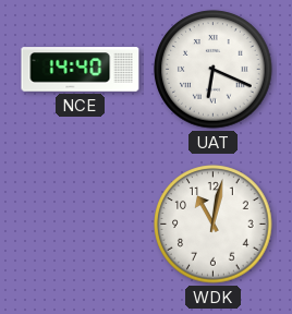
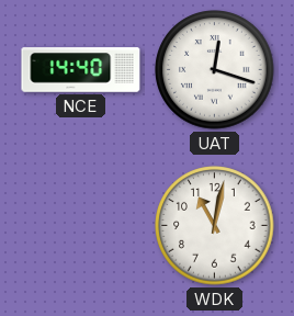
UAT: 6:19 -> 12:18 (215, 70)
